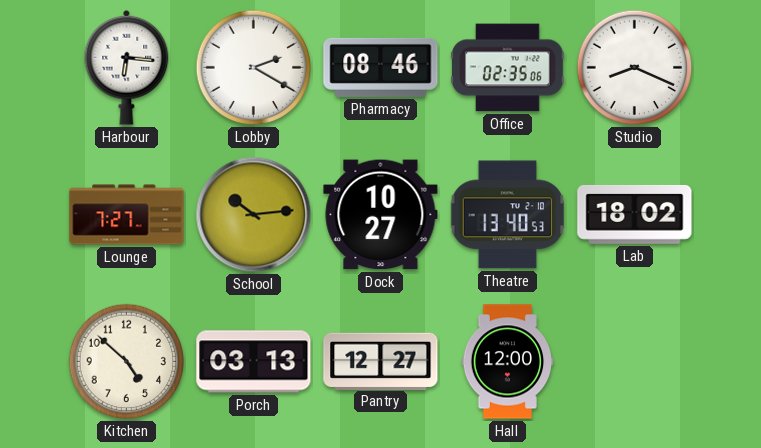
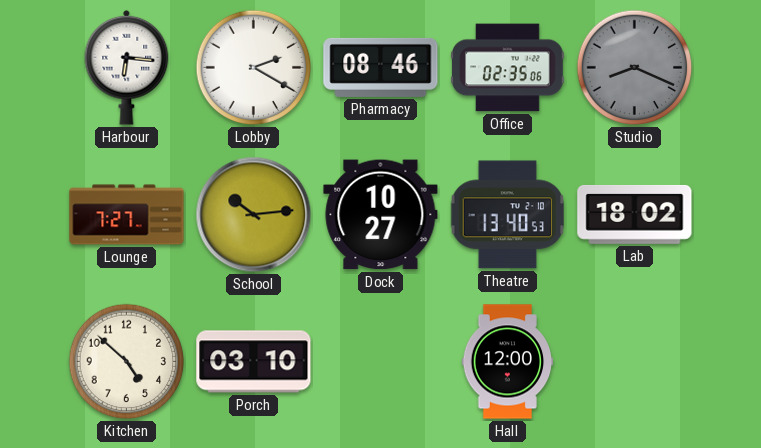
Studio dial: white -> grey (635, 68)
Porch: 03:13 -> 03:10 (254, 362)
Pantry: 12:27 -> none (381, 361)
